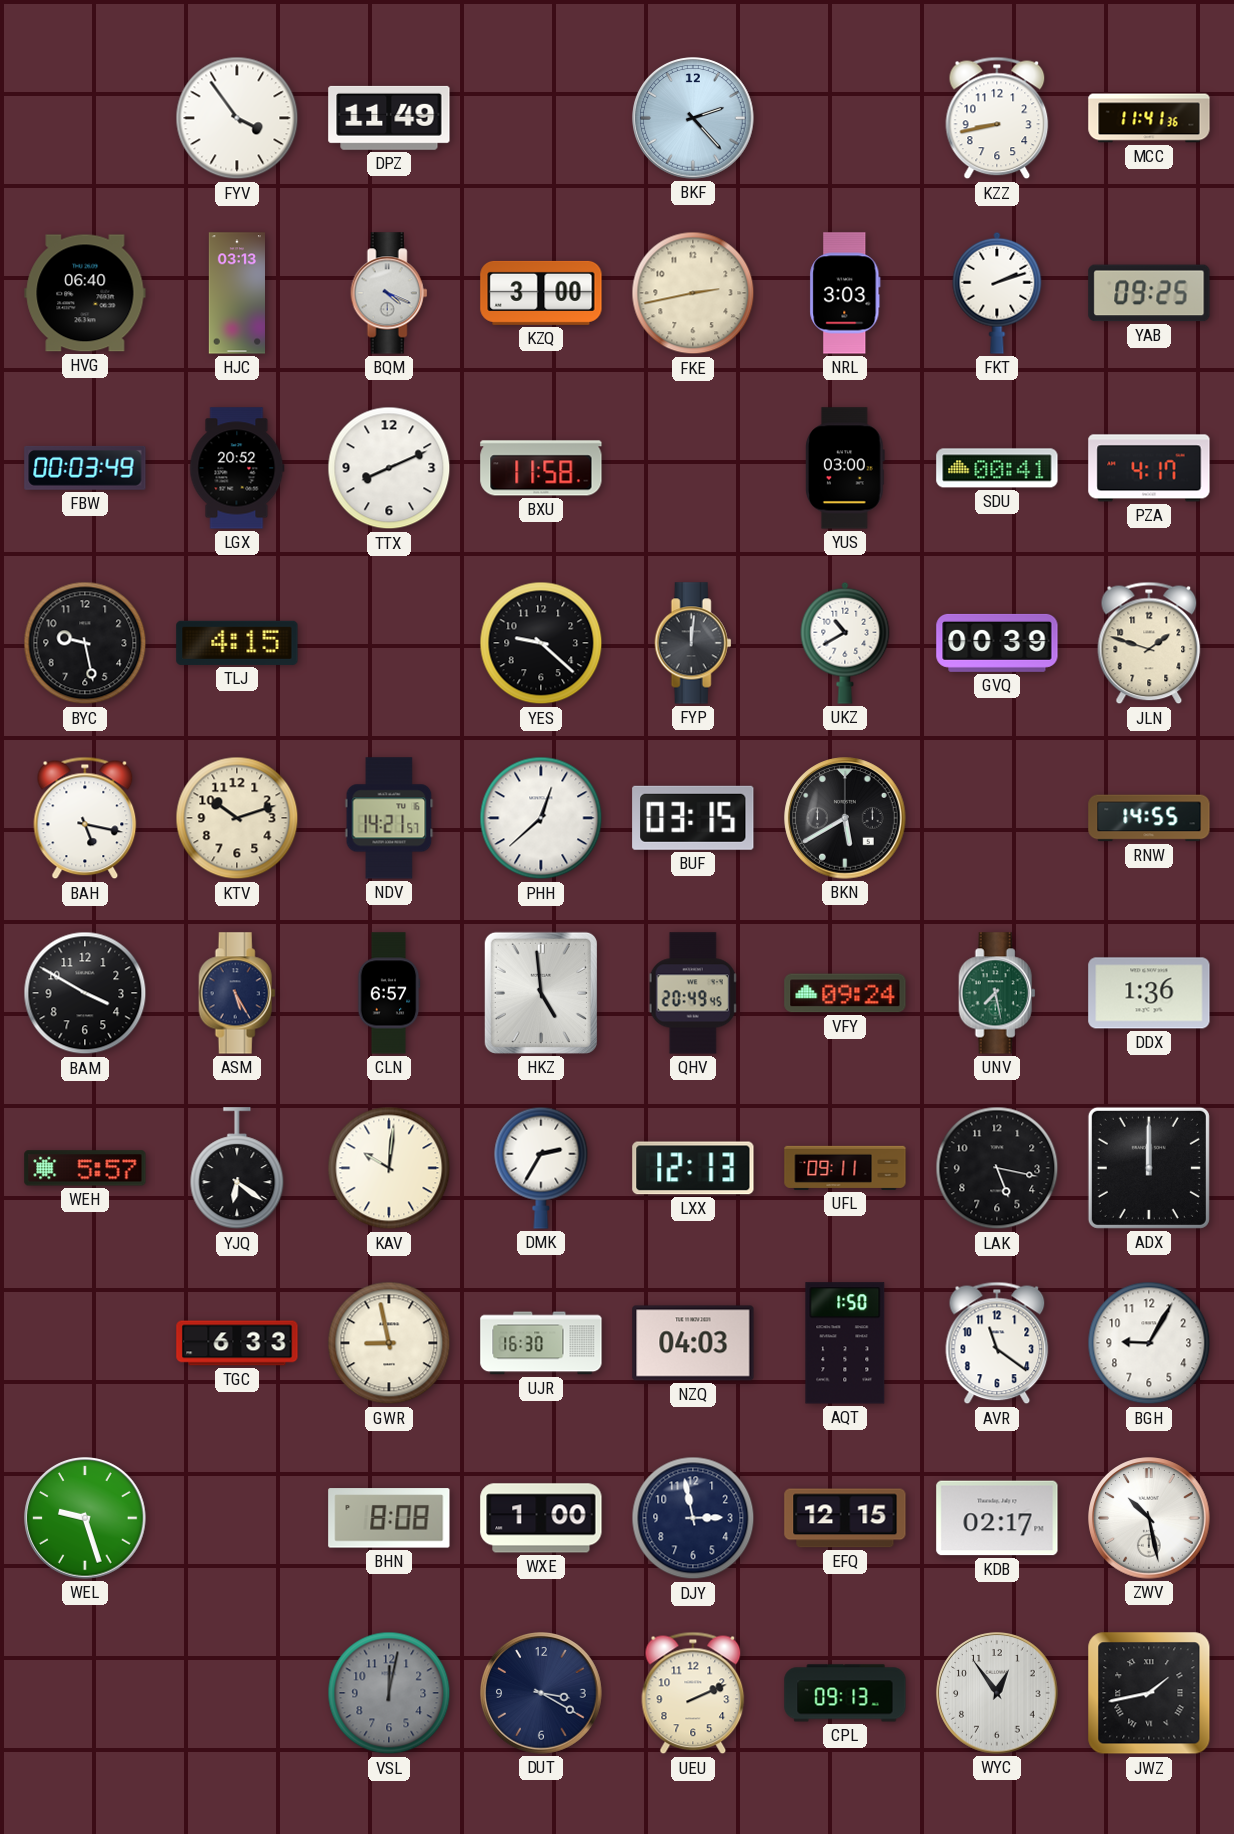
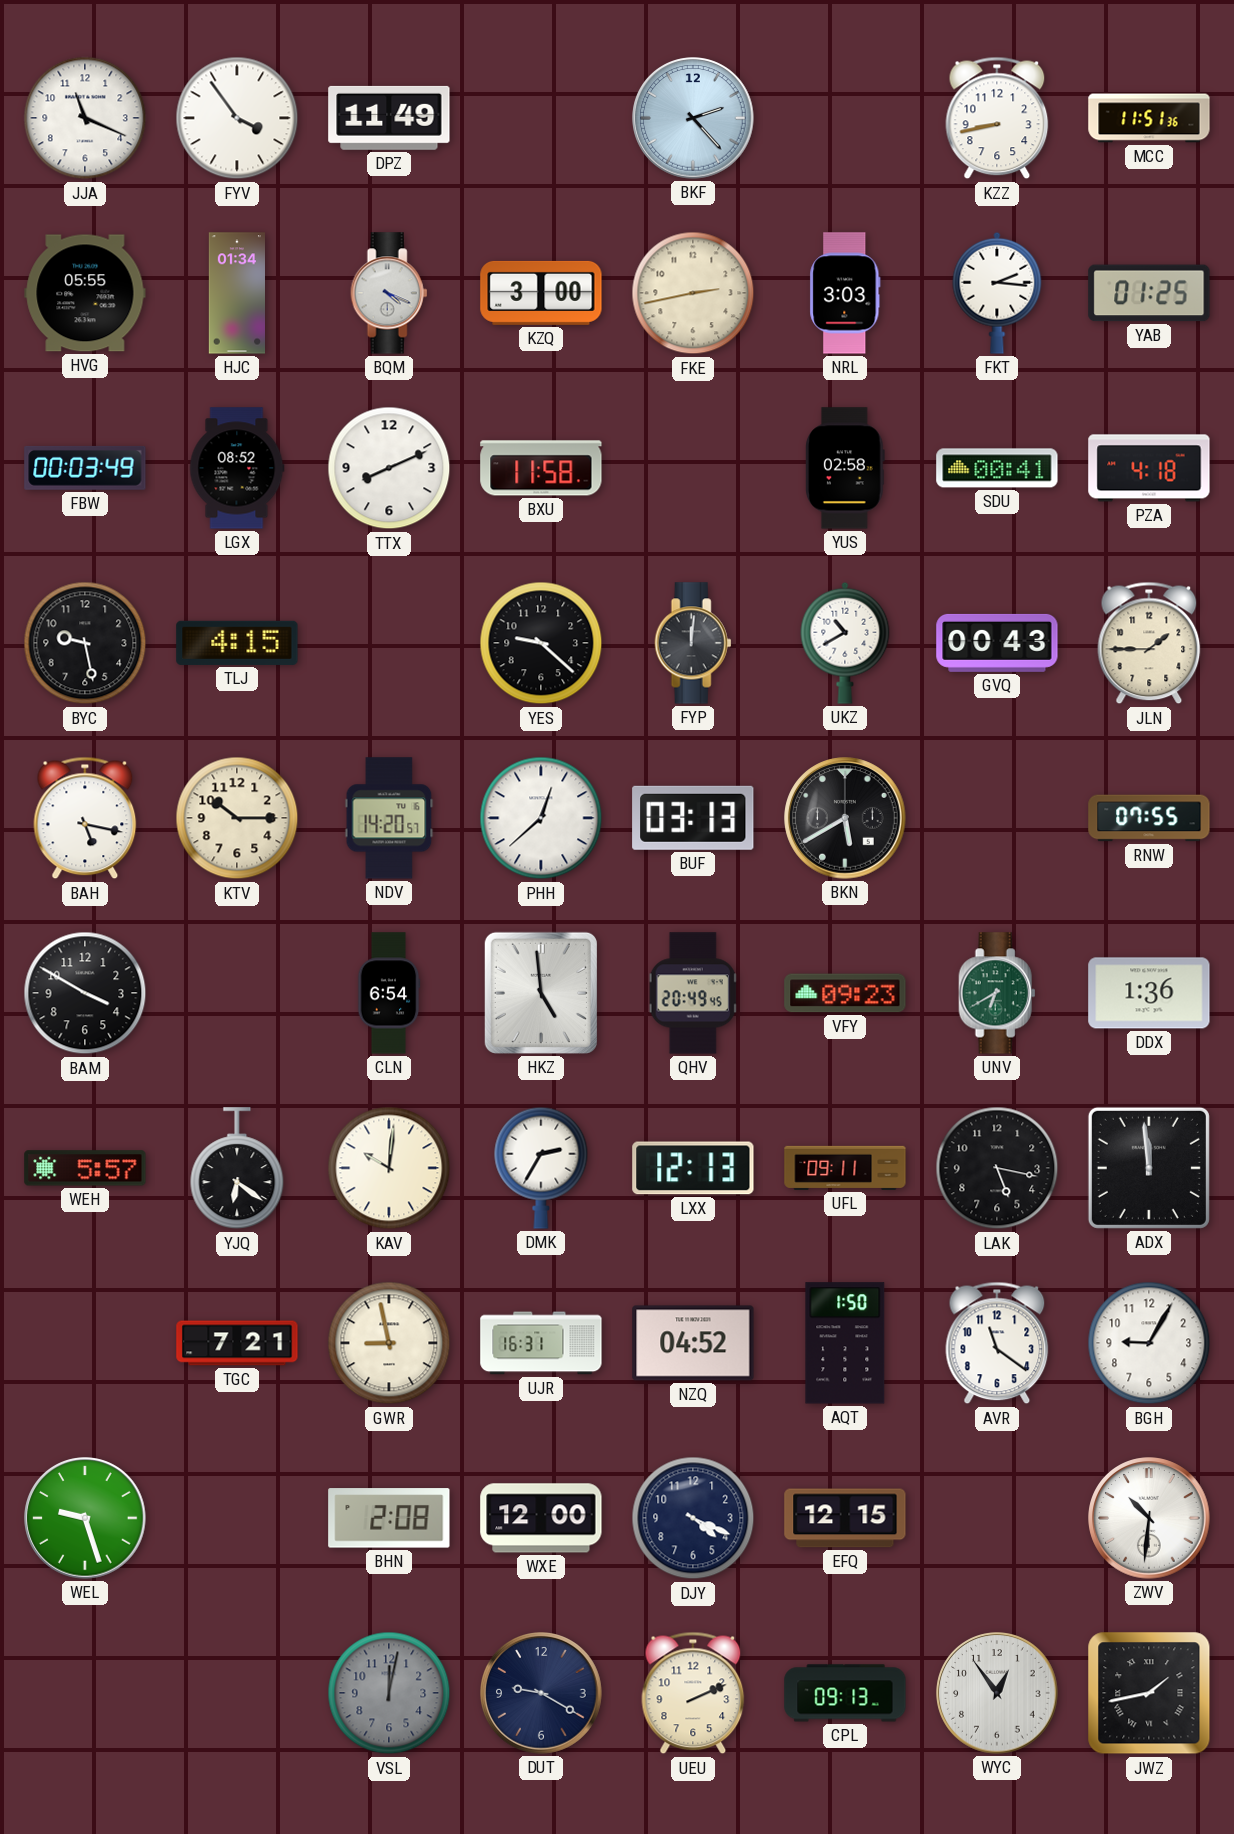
JJA: none -> 11:19 (85, 118)
MCC: 11:41 -> 11:51 (1149, 118)
HVG: 06:40 -> 05:55 (85, 293)
HJC: 03:13 -> 01:34 (236, 293)
FKT: 2:12 -> 2:16 (997, 293)
YAB: 09:25 -> 01:25 (1149, 293)
LGX: 20:52 -> 08:52 (237, 468)
YUS: 03:00 -> 02:58 (845, 468)
PZA: 4:17 -> 4:18 (1149, 468)
GVQ: 00:39 -> 00:43 (997, 643)
JLN: 1:48 -> 1:45 (1149, 643)
KTV: 10:12 -> 10:15 (237, 818)
NDV: 14:21 -> 14:20 (389, 818)
BUF: 03:15 -> 03:13 (693, 818)
RNW: 14:55 -> 07:55 (1149, 818)
ASM: 5:25 -> none (237, 993)
CLN: 6:57 -> 6:54 (389, 993)
VFY: 09:24 -> 09:23 (845, 993)
UNV: 7:28 -> 6:40 (997, 993)
ADX: 12:00 -> 11:59 (1149, 1168)
TGC: 6:33 -> 7:21 (237, 1343)
UJR: 16:30 -> 16:31 (541, 1343)
NZQ: 04:03 -> 04:52 (693, 1343)
BHN: 8:08 -> 2:08 (389, 1518)
WXE: 1:00 -> 12:00 (541, 1518)
DJY: 2:58 -> 4:19 (693, 1518)
KDB: 02:17 -> none (997, 1518)
ZWV: 10:28 -> 10:31 (1149, 1518)
DUT: 3:20 -> 9:20 (541, 1693)
